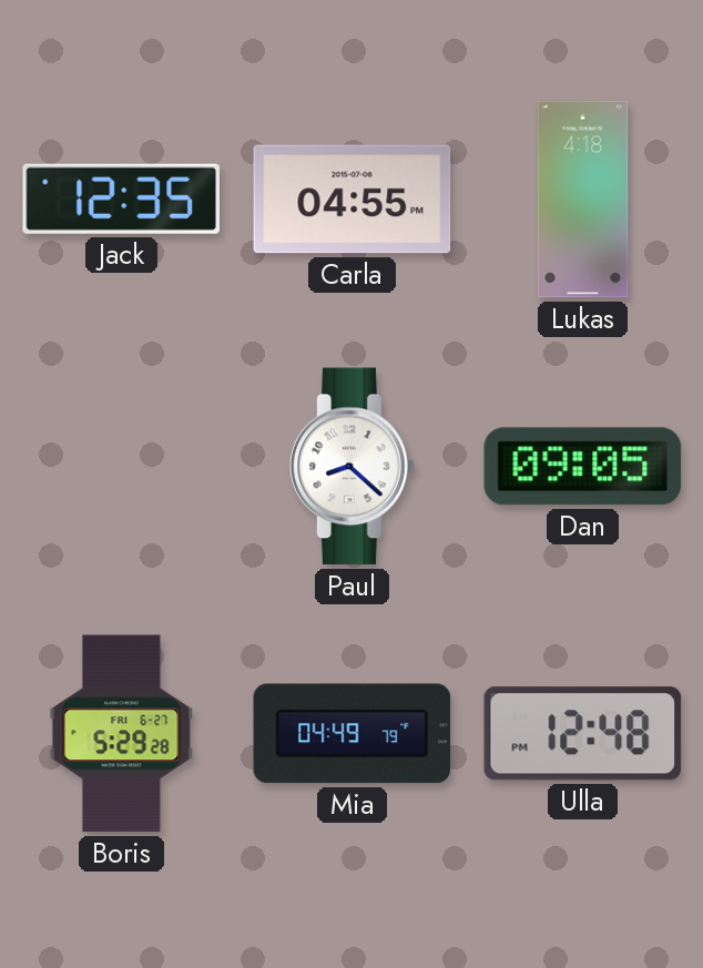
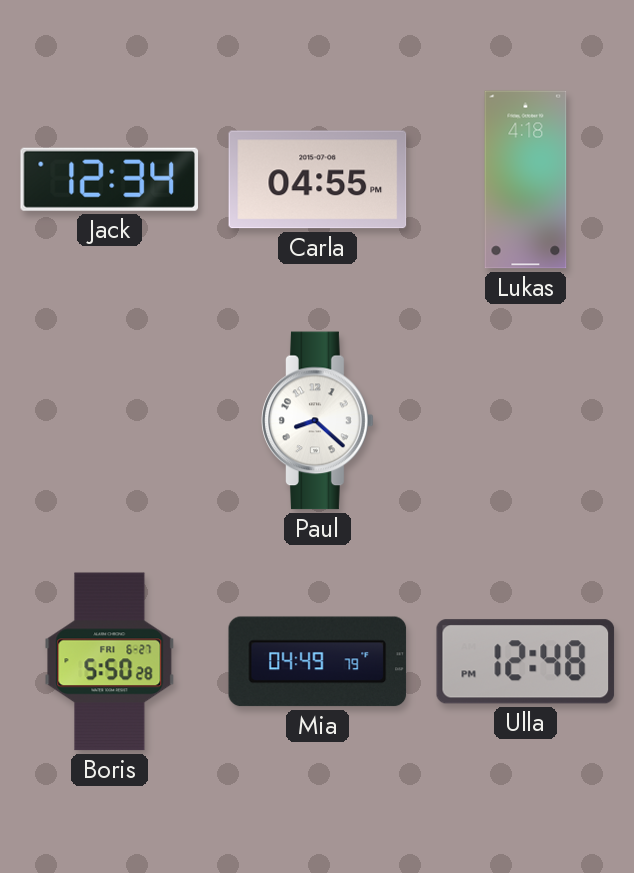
Jack: 12:35 -> 12:34 (109, 179)
Dan: 09:05 -> none (583, 467)
Boris: 5:29 -> 5:50 (110, 662)
